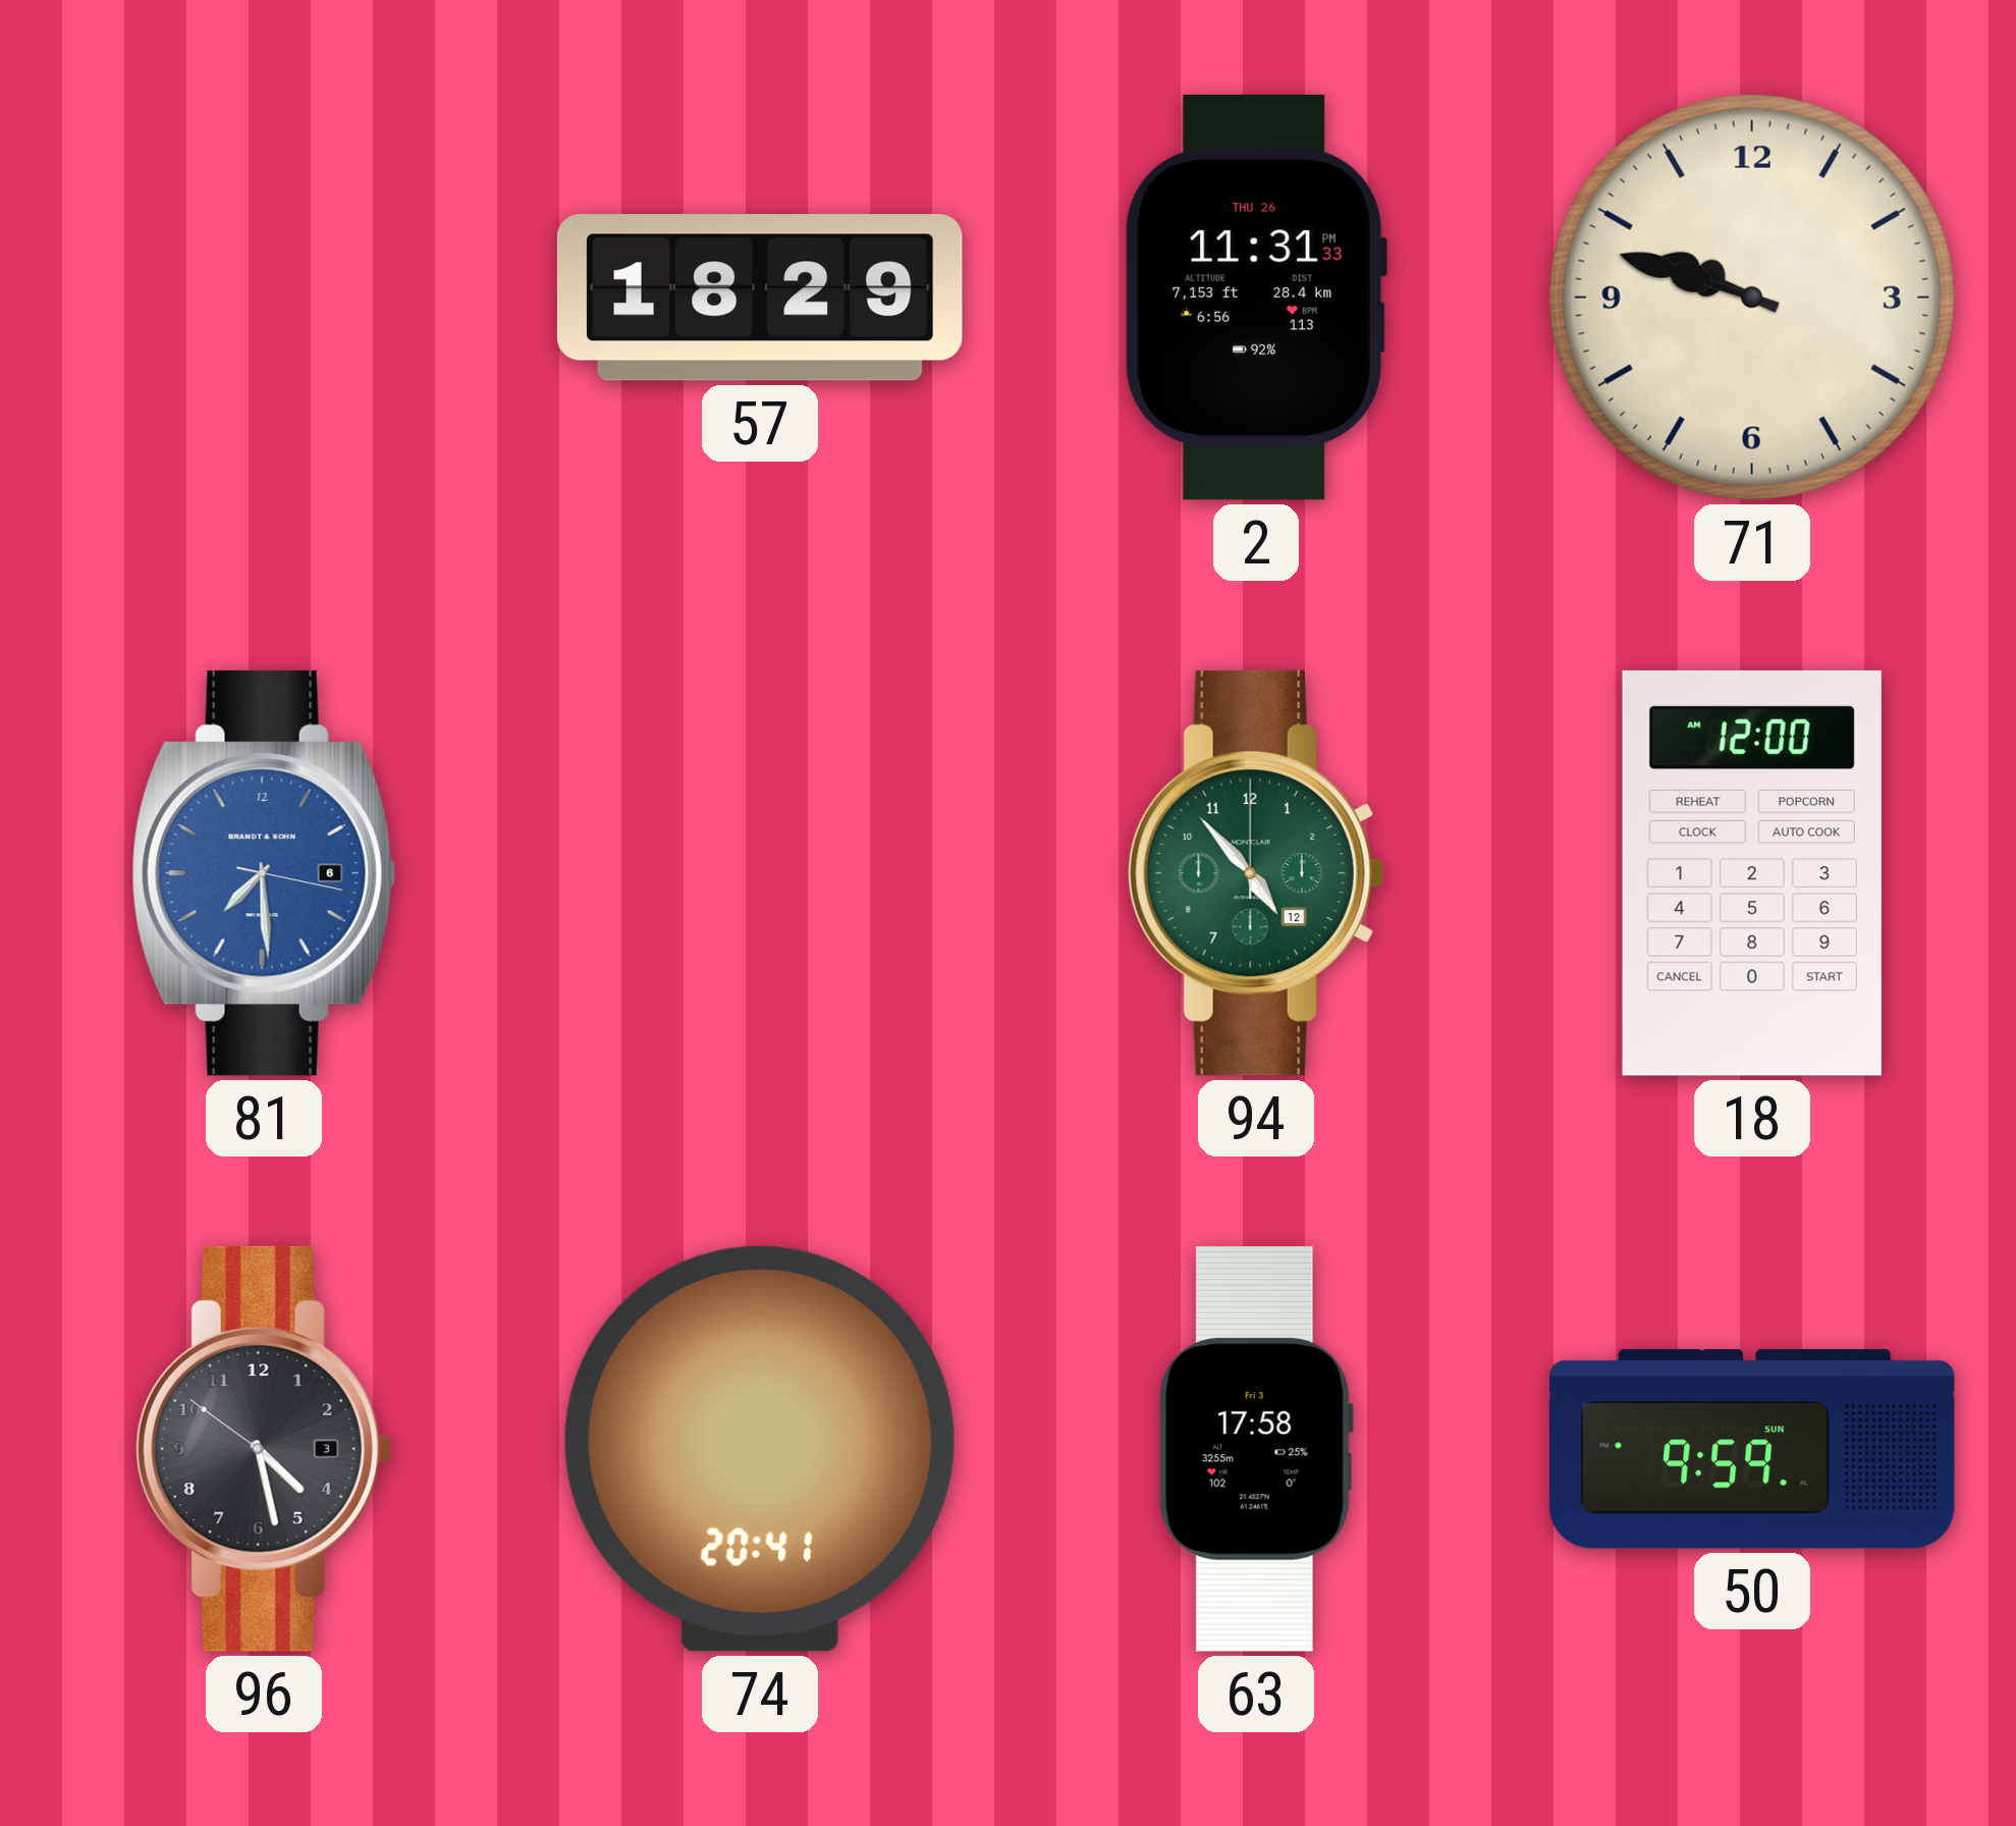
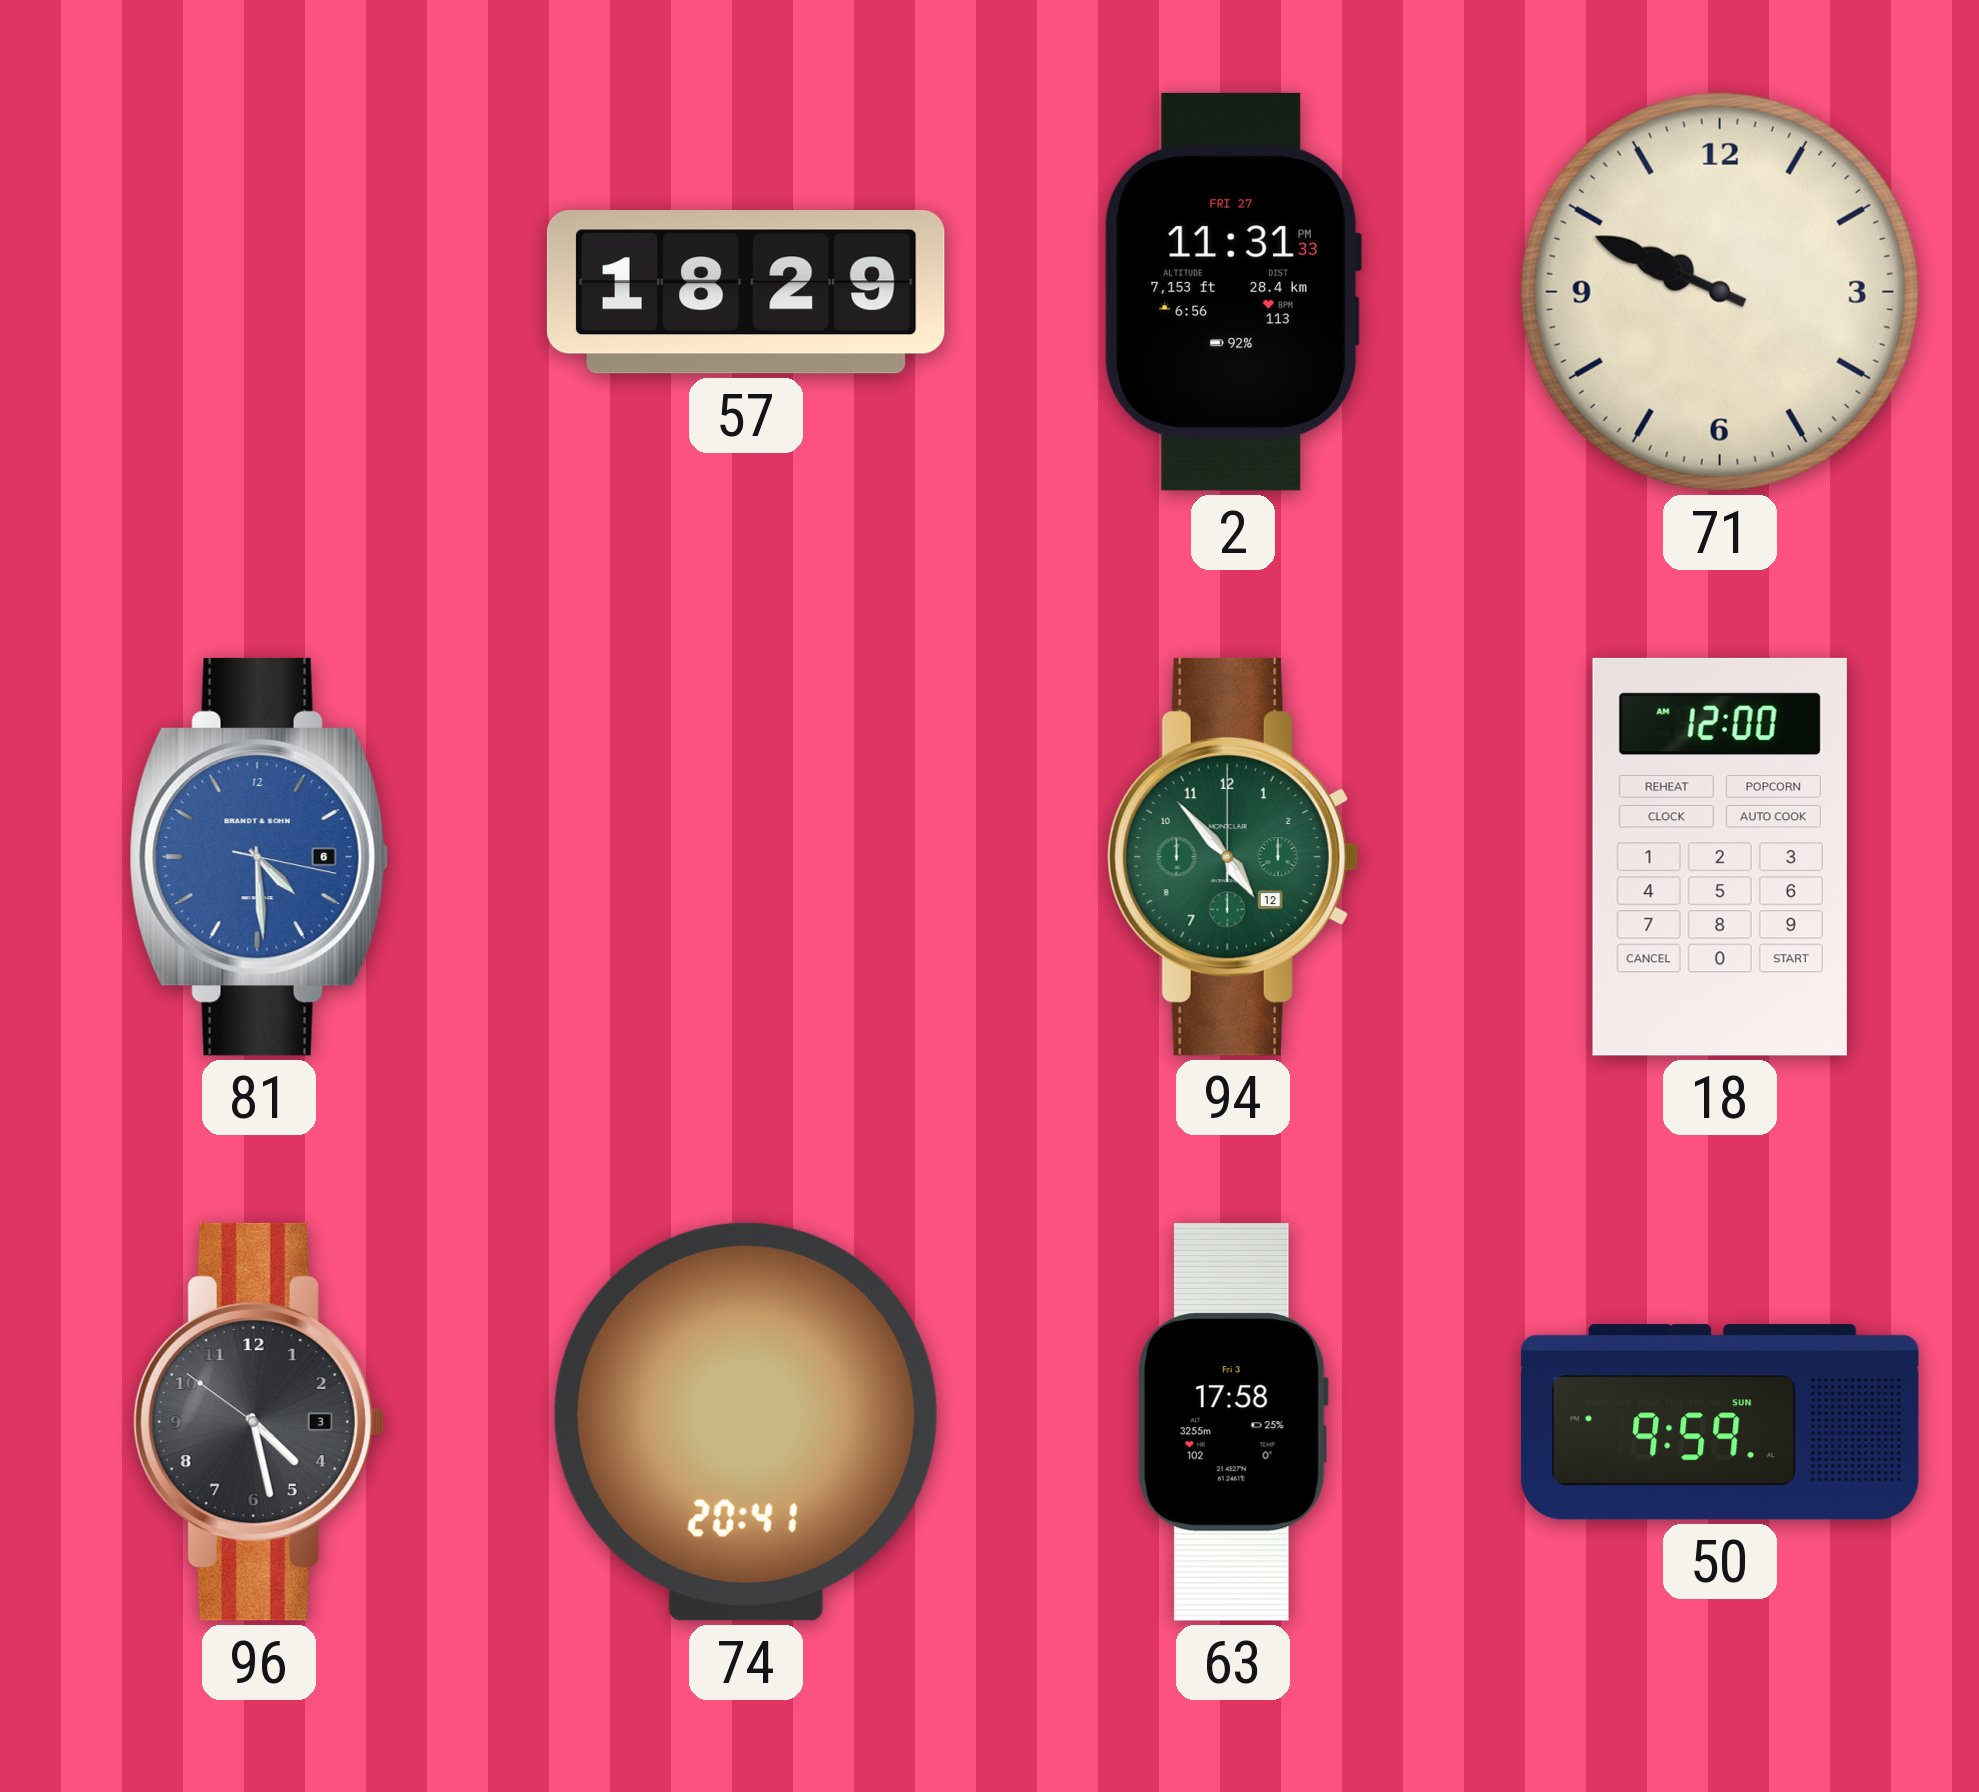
2 date: THU 26 -> FRI 27 (1233, 292)
71: 9:48 -> 9:49 (1720, 292)
81: 7:29 -> 4:29 (259, 857)
